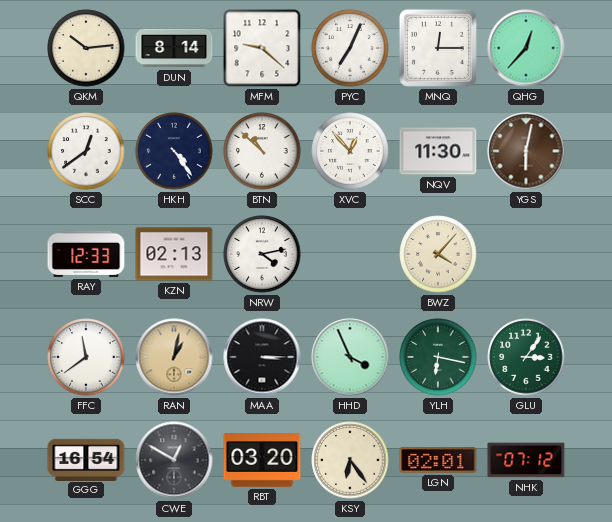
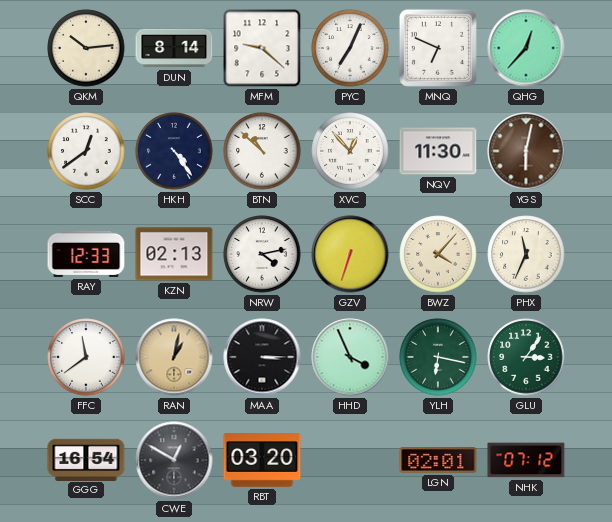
MNQ: 12:15 -> 6:49 (438, 48)
GZV: none -> 6:33 (350, 254)
PHX: none -> 11:34 (526, 254)
KSY: 6:24 -> none (350, 460)
